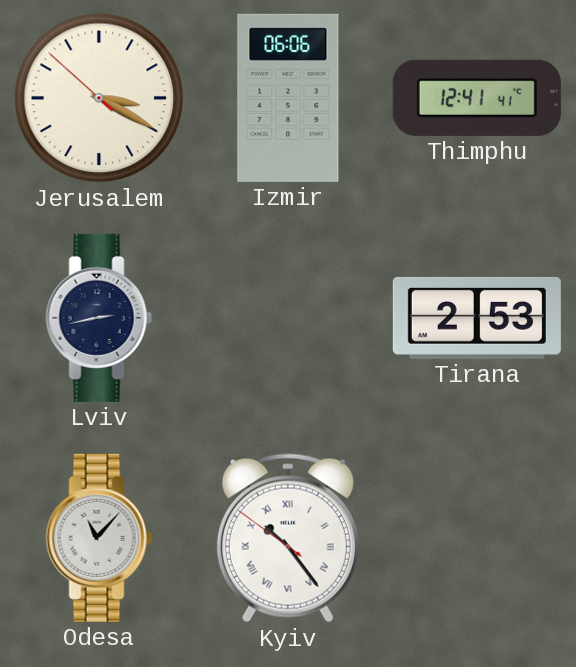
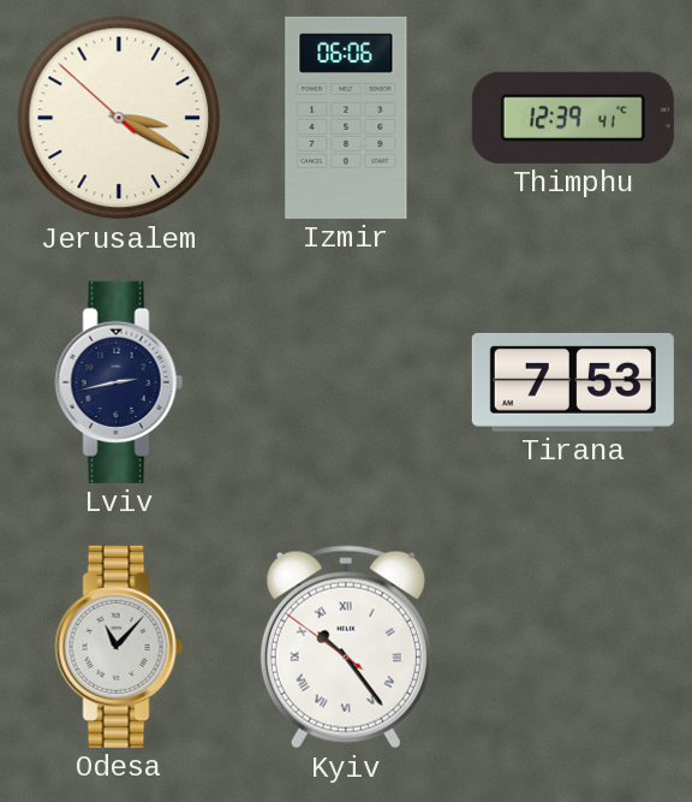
Thimphu: 12:41 -> 12:39 (573, 118)
Tirana: 2:53 -> 7:53 (573, 382)
